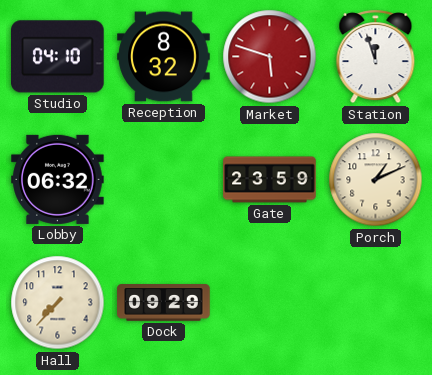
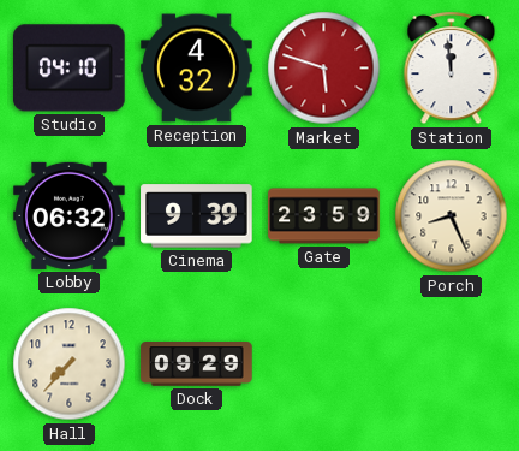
Reception: 8:32 -> 4:32 (197, 69)
Station: 11:57 -> 11:59 (452, 69)
Cinema: none -> 9:39 (197, 216)
Porch: 1:11 -> 8:26 (452, 216)
